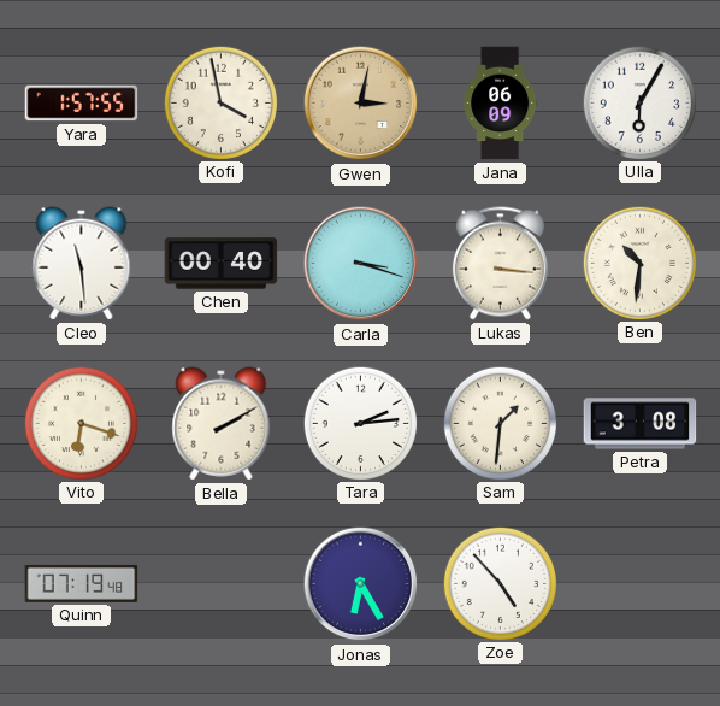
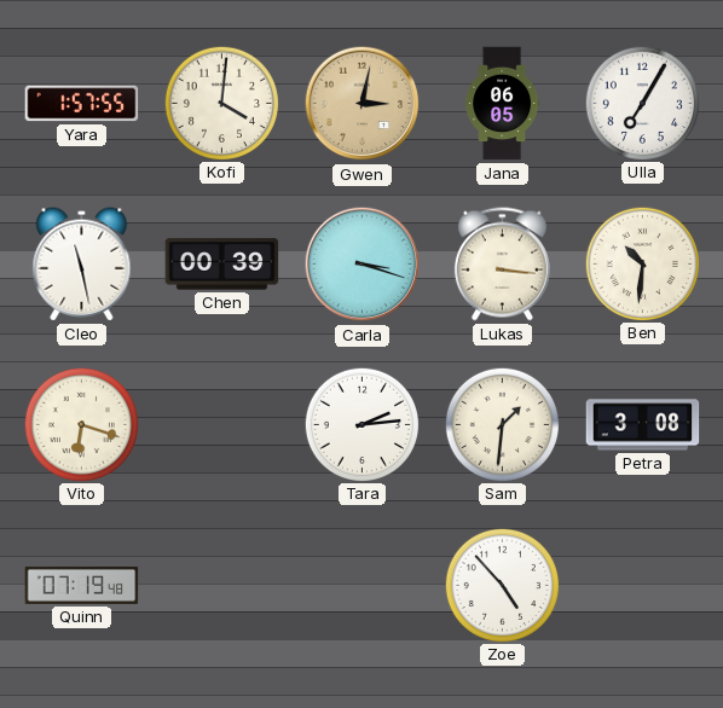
Kofi: 3:58 -> 4:01 (221, 103)
Jana: 06:09 -> 06:05 (503, 104)
Ulla: 6:05 -> 7:05 (642, 103)
Cleo: 11:29 -> 11:28 (82, 265)
Chen: 00:40 -> 00:39 (222, 265)
Bella: 2:10 -> none (222, 424)
Jonas: 6:25 -> none (361, 584)
